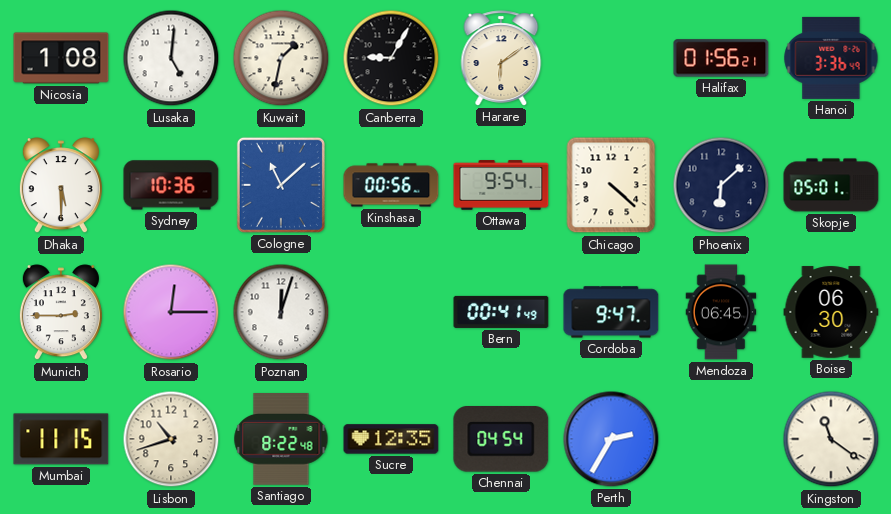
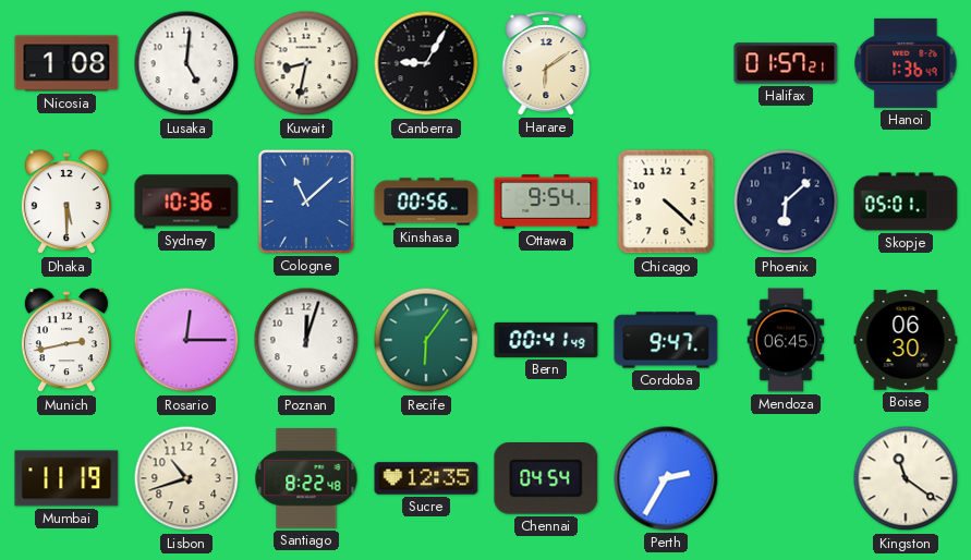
Kuwait: 1:32 -> 8:32 (306, 63)
Halifax: 01:56 -> 01:57 (786, 63)
Hanoi: 3:36 -> 1:36 (906, 63)
Munich: 2:45 -> 2:43 (66, 341)
Recife: none -> 6:06 (426, 340)
Mumbai: 11:15 -> 11:19 (66, 478)
